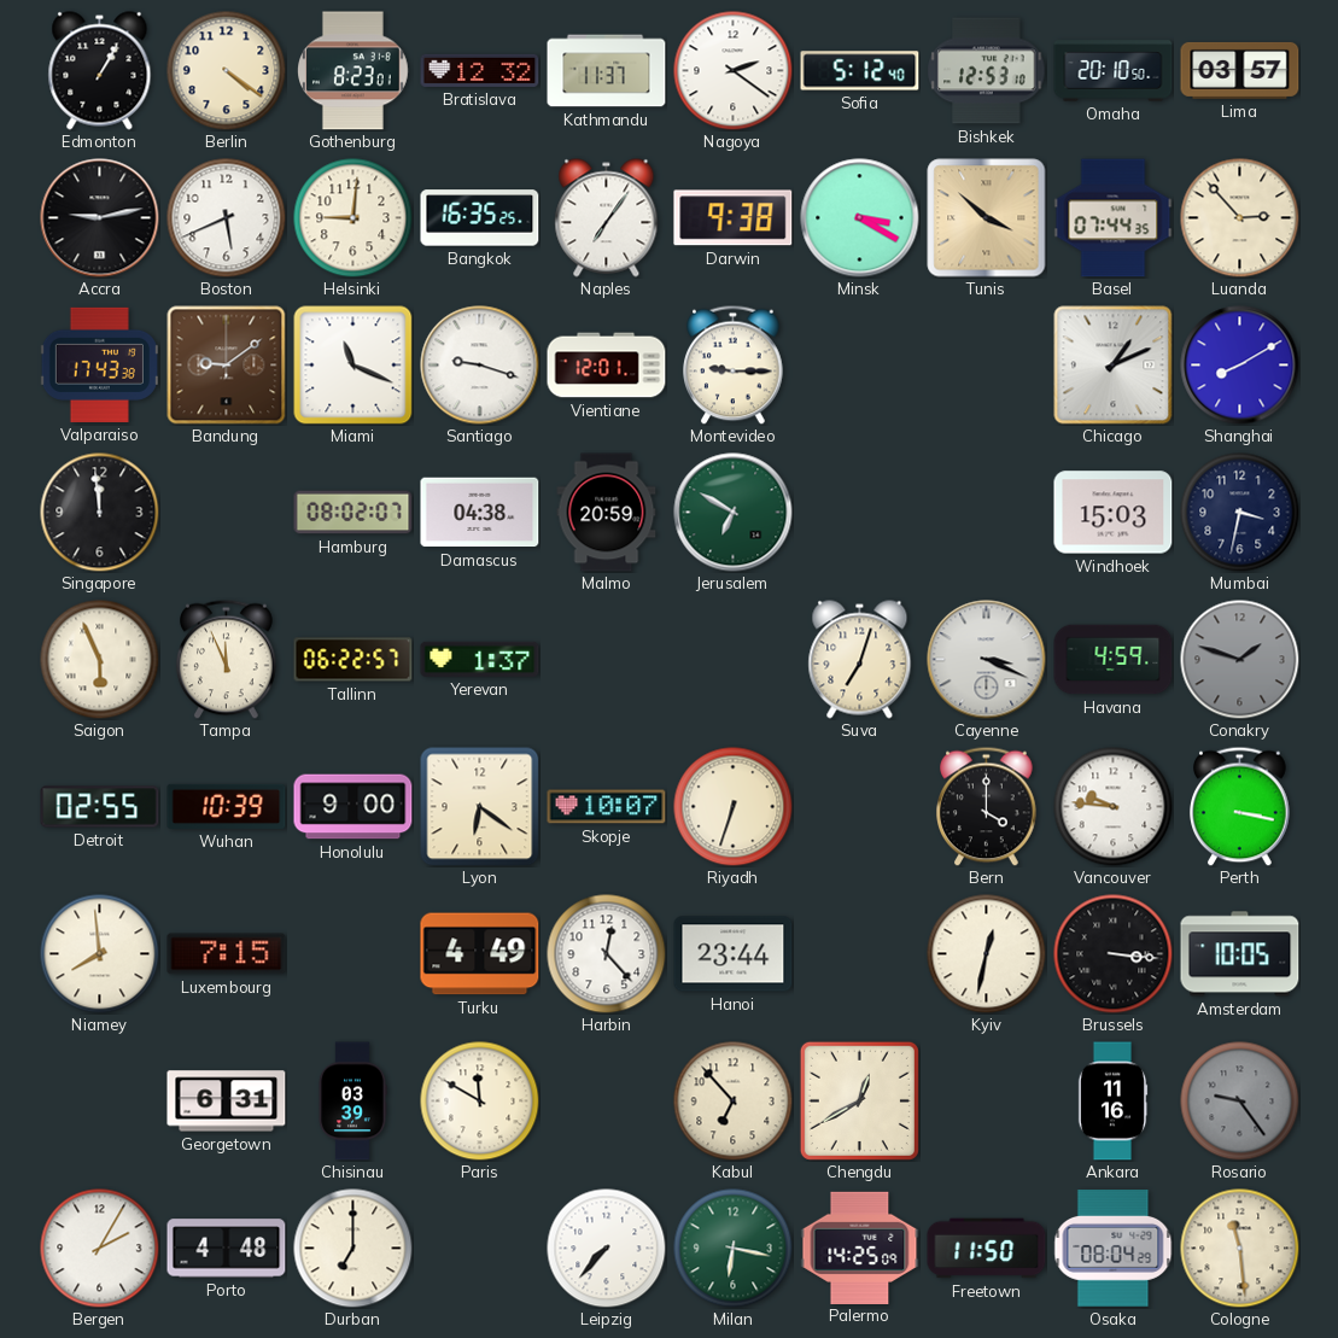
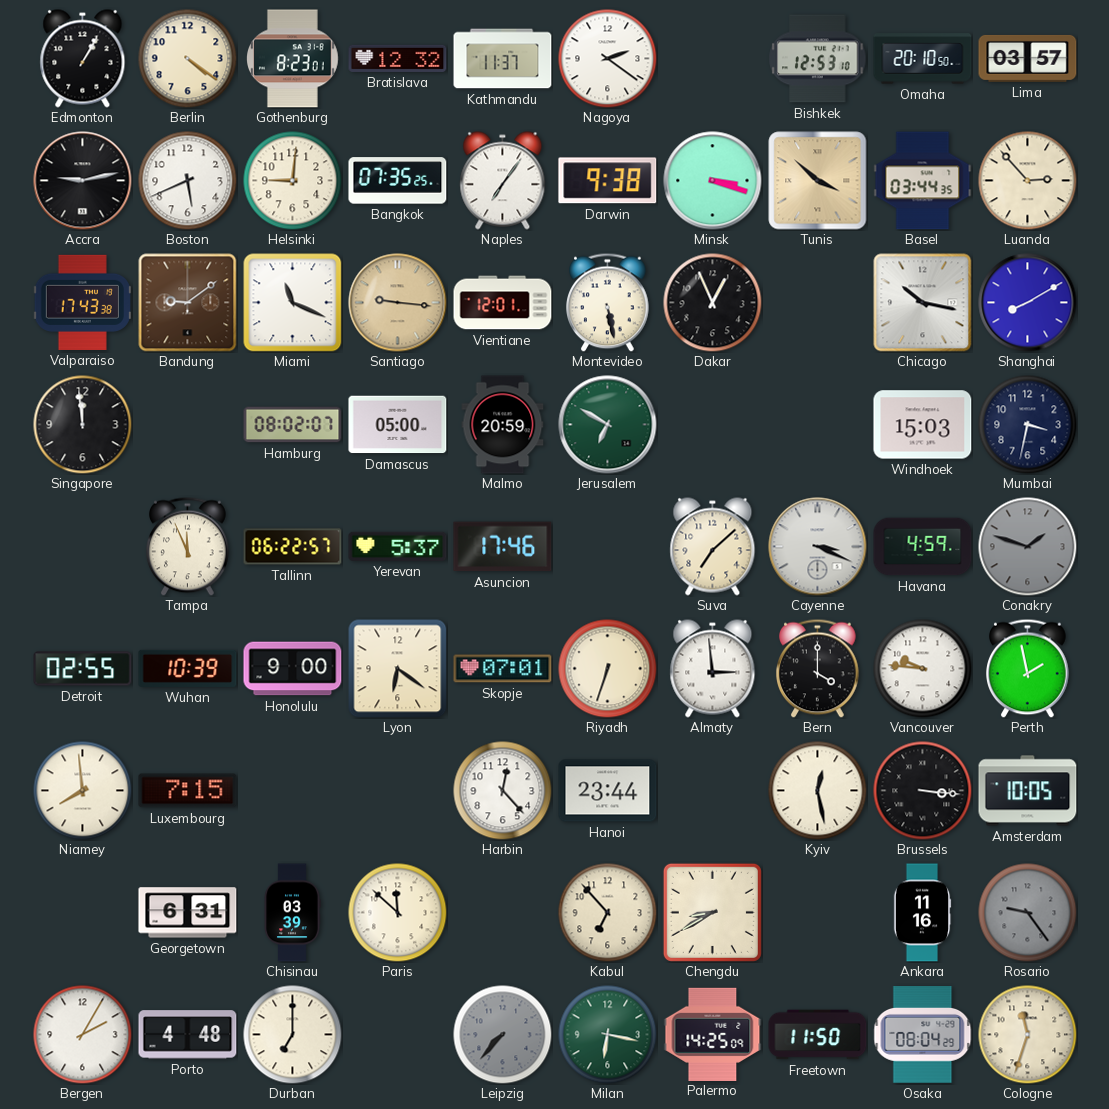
Sofia: 5:12 -> none (860, 71)
Bangkok: 16:35 -> 07:35 (398, 181)
Minsk: 3:20 -> 3:18 (713, 181)
Basel: 07:44 -> 03:44 (923, 181)
Santiago: 9:18 -> 9:16 (398, 303)
Santiago dial: white -> champagne (398, 303)
Montevideo: 9:15 -> 5:28 (608, 302)
Dakar: none -> 12:56 (713, 303)
Chicago: 1:11 -> 10:17 (923, 303)
Damascus: 04:38 -> 05:00 (398, 425)
Saigon: 5:56 -> none (100, 660)
Yerevan: 1:37 -> 5:37 (398, 546)
Asuncion: none -> 17:46 (503, 547)
Suva: 7:03 -> 7:08 (713, 547)
Skopje: 10:07 -> 07:01 (503, 669)
Almaty: none -> 2:59 (713, 669)
Perth: 3:17 -> 1:58 (1028, 668)
Turku: 4:49 -> none (480, 954)
Kyiv: 12:32 -> 12:28 (818, 791)
Paris: 11:50 -> 11:52 (398, 913)
Chengdu: 12:40 -> 8:40 (712, 912)
Leipzig dial: white -> grey (503, 1035)
Cologne: 11:29 -> 11:33 (1028, 1035)
